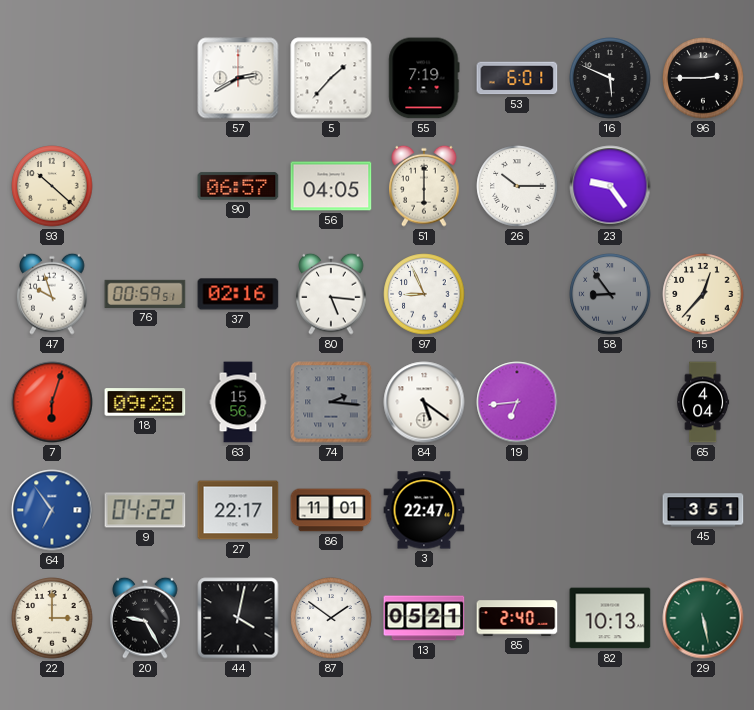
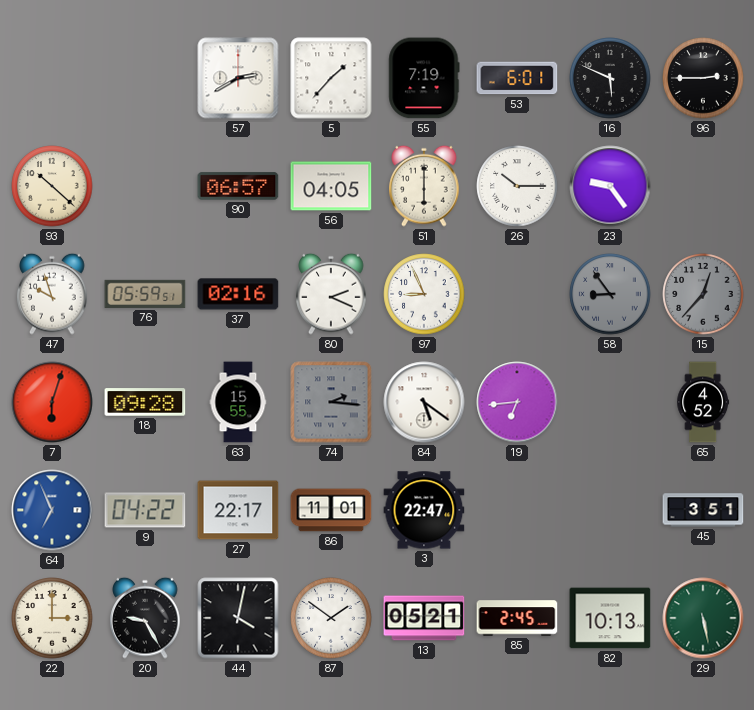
76: 00:59 -> 05:59 (145, 294)
80: 5:16 -> 2:19 (331, 294)
15 dial: cream -> grey (703, 294)
63: 15:56 -> 15:55 (238, 402)
65: 4:04 -> 4:52 (703, 402)
64: 6:54 -> 6:56 (52, 510)
85: 2:40 -> 2:45 (517, 618)
